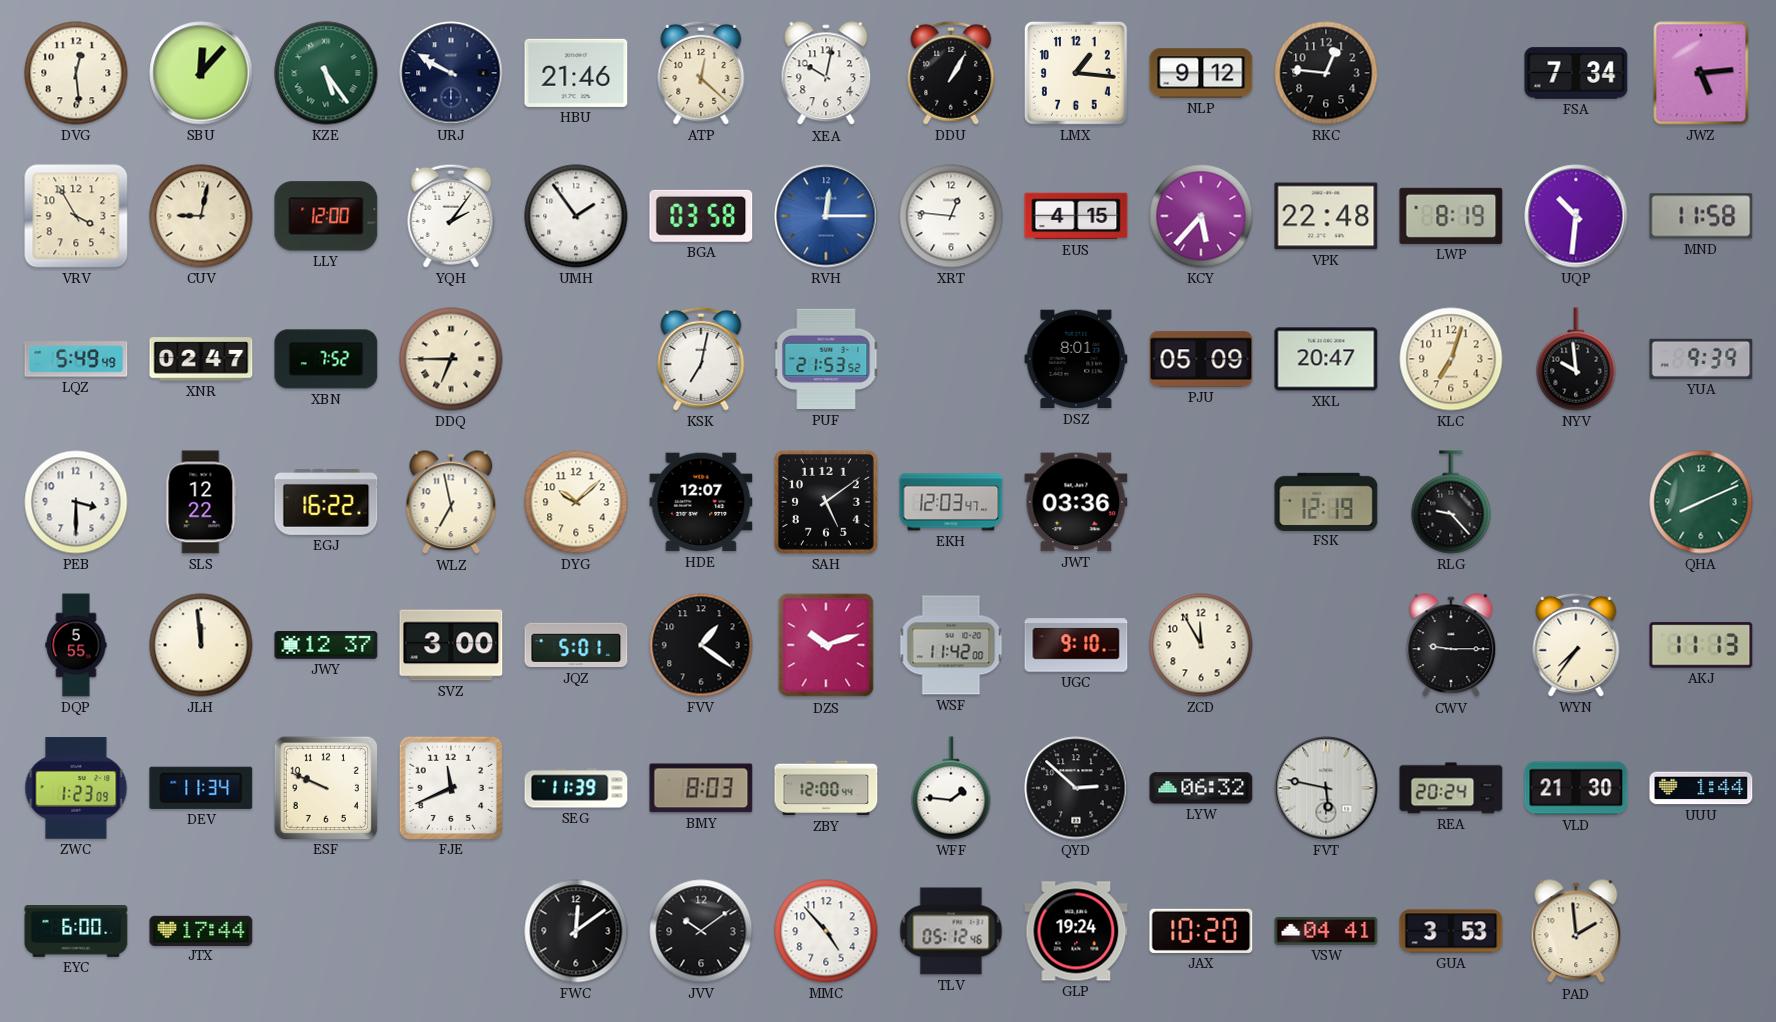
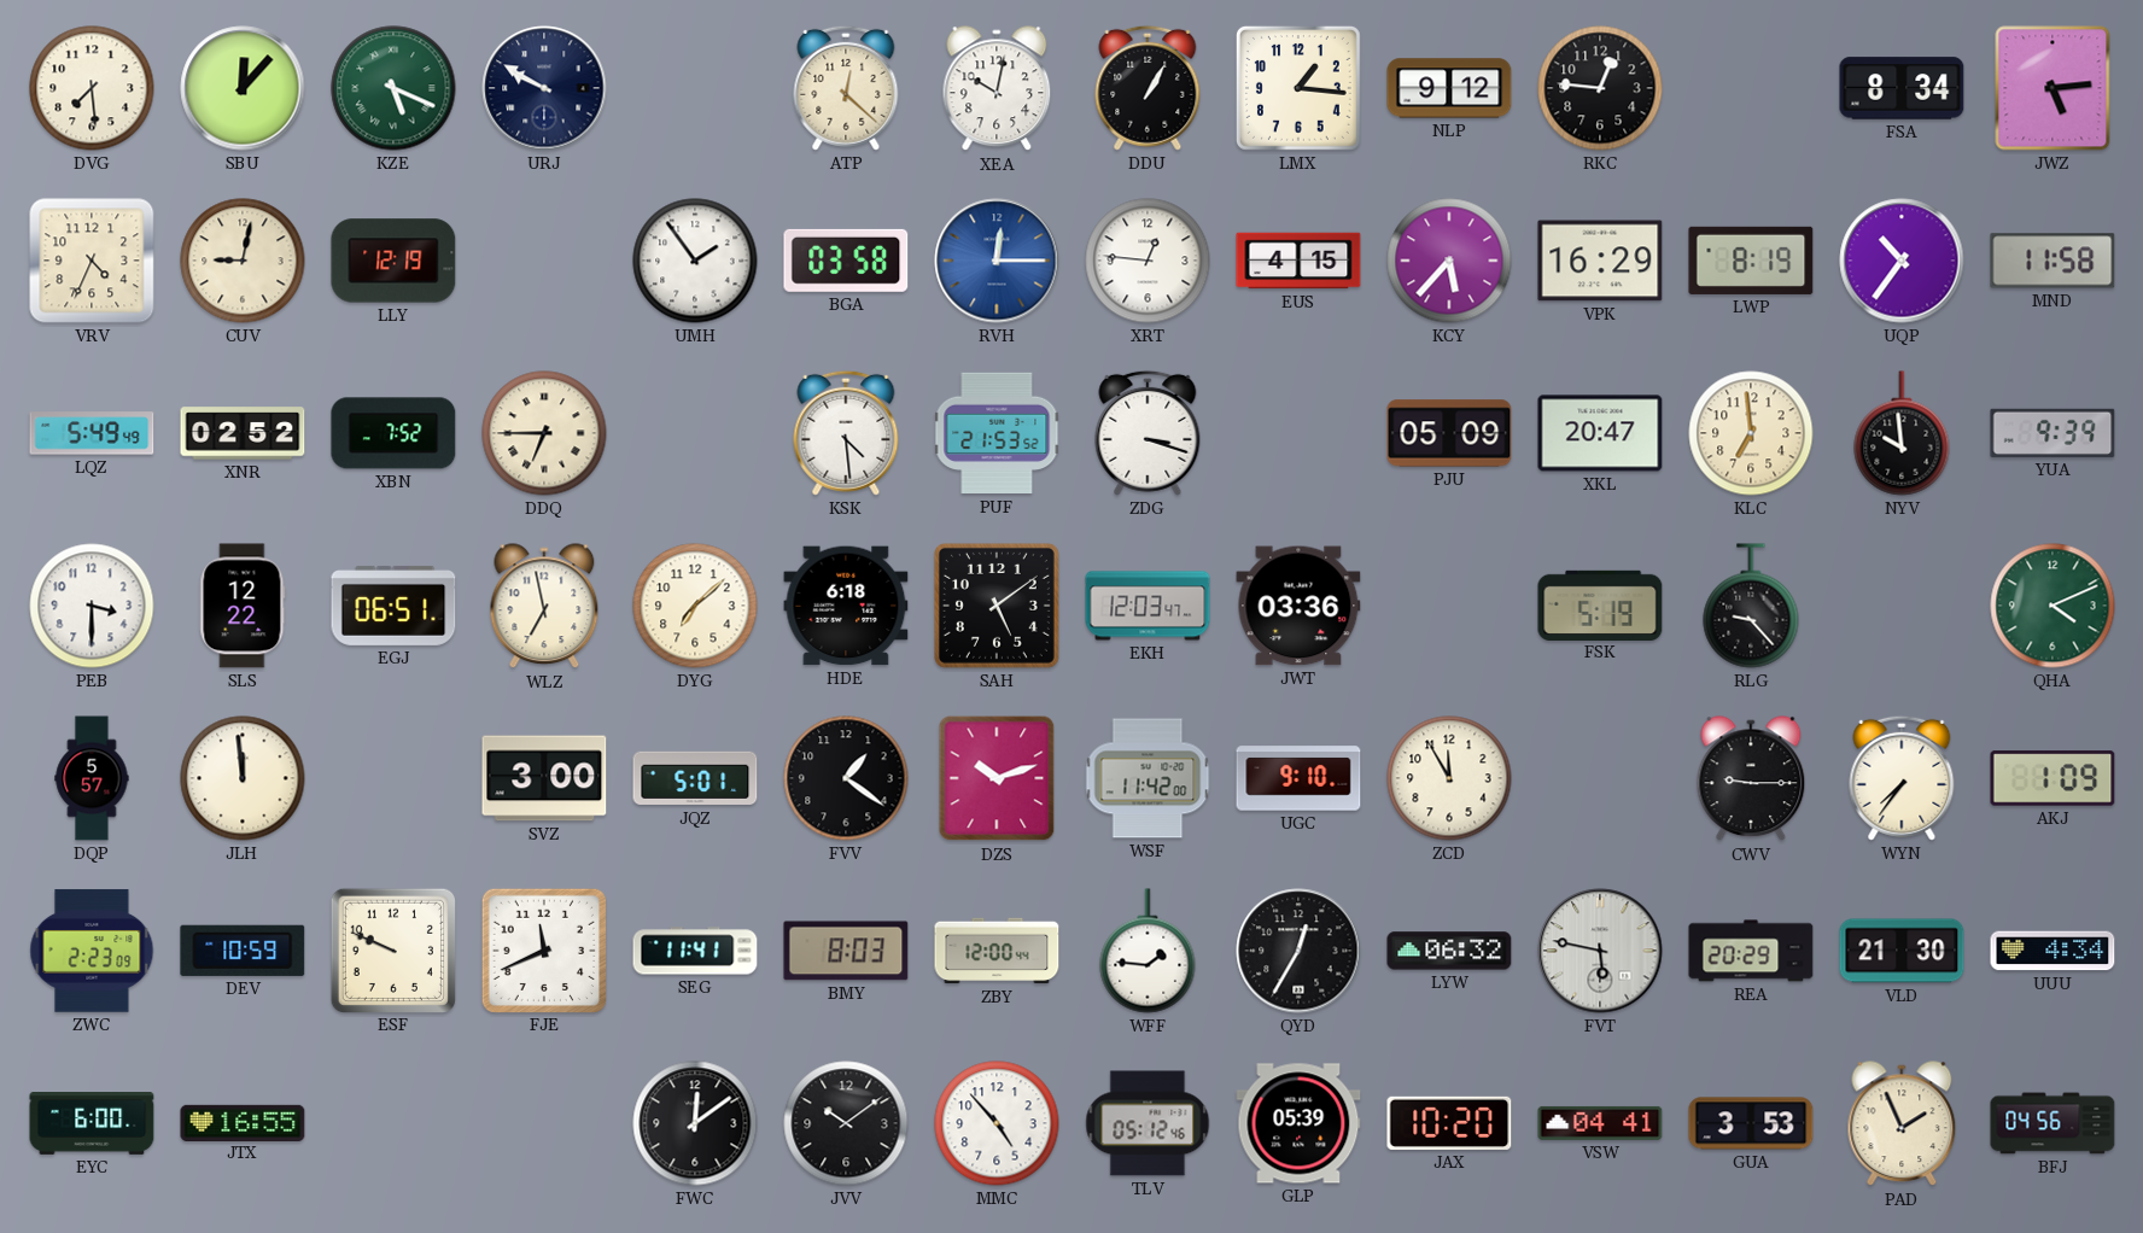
DVG: 12:29 -> 7:29 (92, 88)
KZE: 5:24 -> 5:19 (393, 88)
HBU: 21:46 -> none (576, 73)
FSA: 7:34 -> 8:34 (1902, 88)
VRV: 3:55 -> 4:34 (92, 261)
LLY: 12:00 -> 12:19 (393, 261)
YQH: 2:06 -> none (451, 216)
VPK: 22:48 -> 16:29 (1600, 261)
UQP: 10:31 -> 10:36 (1902, 261)
XNR: 02:47 -> 02:52 (243, 433)
KSK: 7:02 -> 4:29 (846, 433)
ZDG: none -> 3:18 (1148, 433)
DSZ: 8:01 -> none (1076, 359)
KLC: 7:03 -> 6:59 (1751, 433)
EGJ: 16:22 -> 06:51 (393, 606)
DYG: 10:08 -> 7:08 (695, 606)
HDE: 12:07 -> 6:18 (846, 606)
FSK: 12:19 -> 5:19 (1600, 604)
QHA: 8:11 -> 4:11 (2053, 606)
DQP: 5:55 -> 5:57 (92, 778)
JWY: 12:37 -> none (326, 645)
AKJ: 11:13 -> 1:09 (2053, 778)
ZWC: 1:23 -> 2:23 (92, 951)
DEV: 11:34 -> 10:59 (243, 951)
SEG: 11:39 -> 11:41 (695, 951)
QYD: 2:52 -> 12:35 (1298, 951)
REA: 20:24 -> 20:29 (1751, 951)
UUU: 1:44 -> 4:34 (2053, 951)
JTX: 17:44 -> 16:55 (243, 1122)
GLP: 19:24 -> 05:39 (1298, 1123)
PAD: 1:59 -> 1:56 (1902, 1124)
BFJ: none -> 04:56 (2053, 1123)
